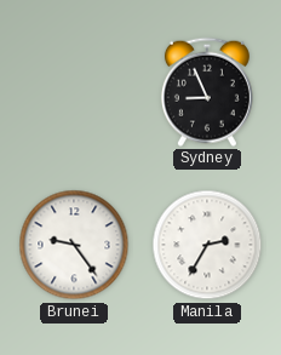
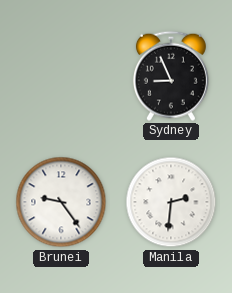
Manila: 2:35 -> 2:31 (171, 202)
